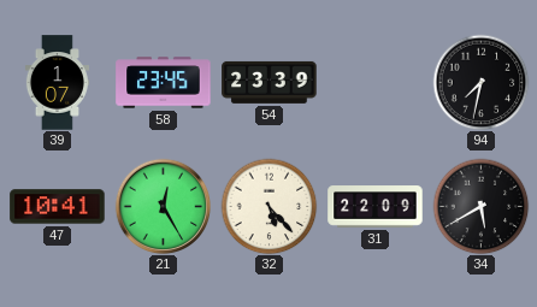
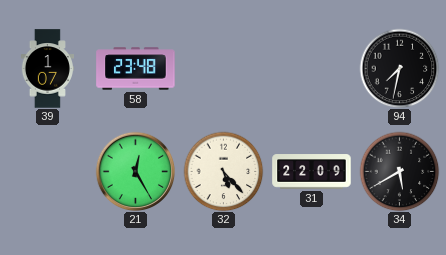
58: 23:45 -> 23:48 (136, 69)
54: 23:39 -> none (270, 82)
47: 10:41 -> none (58, 207)
